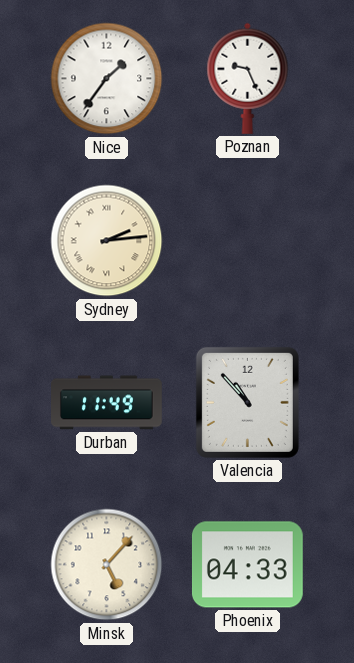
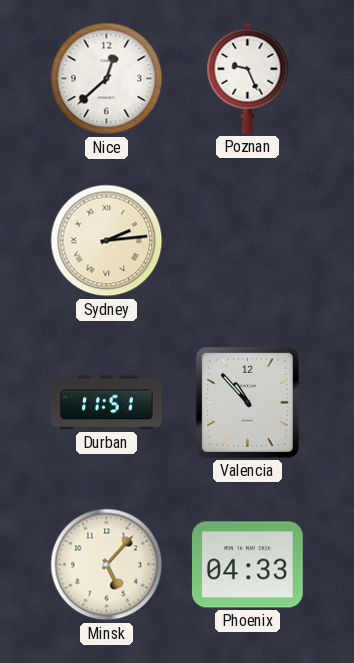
Nice: 1:36 -> 12:38 (107, 79)
Durban: 11:49 -> 11:51 (107, 403)
